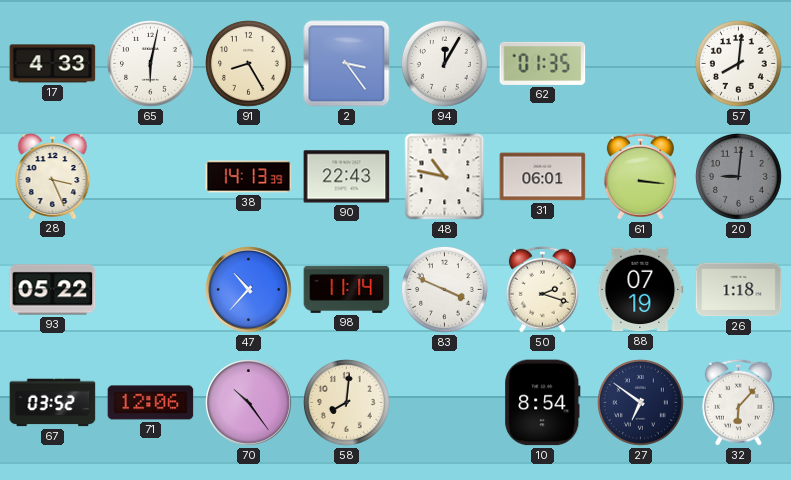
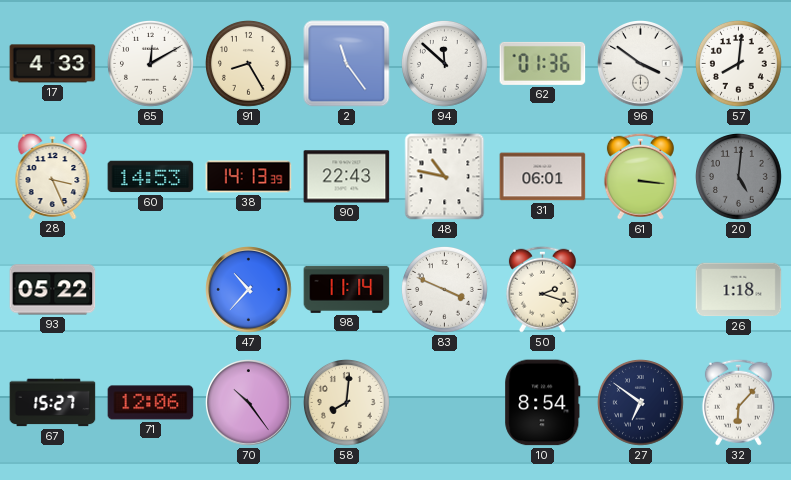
65: 6:02 -> 12:10 (151, 64)
2: 3:24 -> 11:24 (347, 64)
94: 12:05 -> 11:52 (445, 64)
62: 01:35 -> 01:36 (543, 63)
96: none -> 3:51 (641, 64)
60: none -> 14:53 (151, 177)
20: 9:01 -> 5:01 (739, 177)
88: 07:19 -> none (641, 290)
67: 03:52 -> 15:27 (53, 403)
